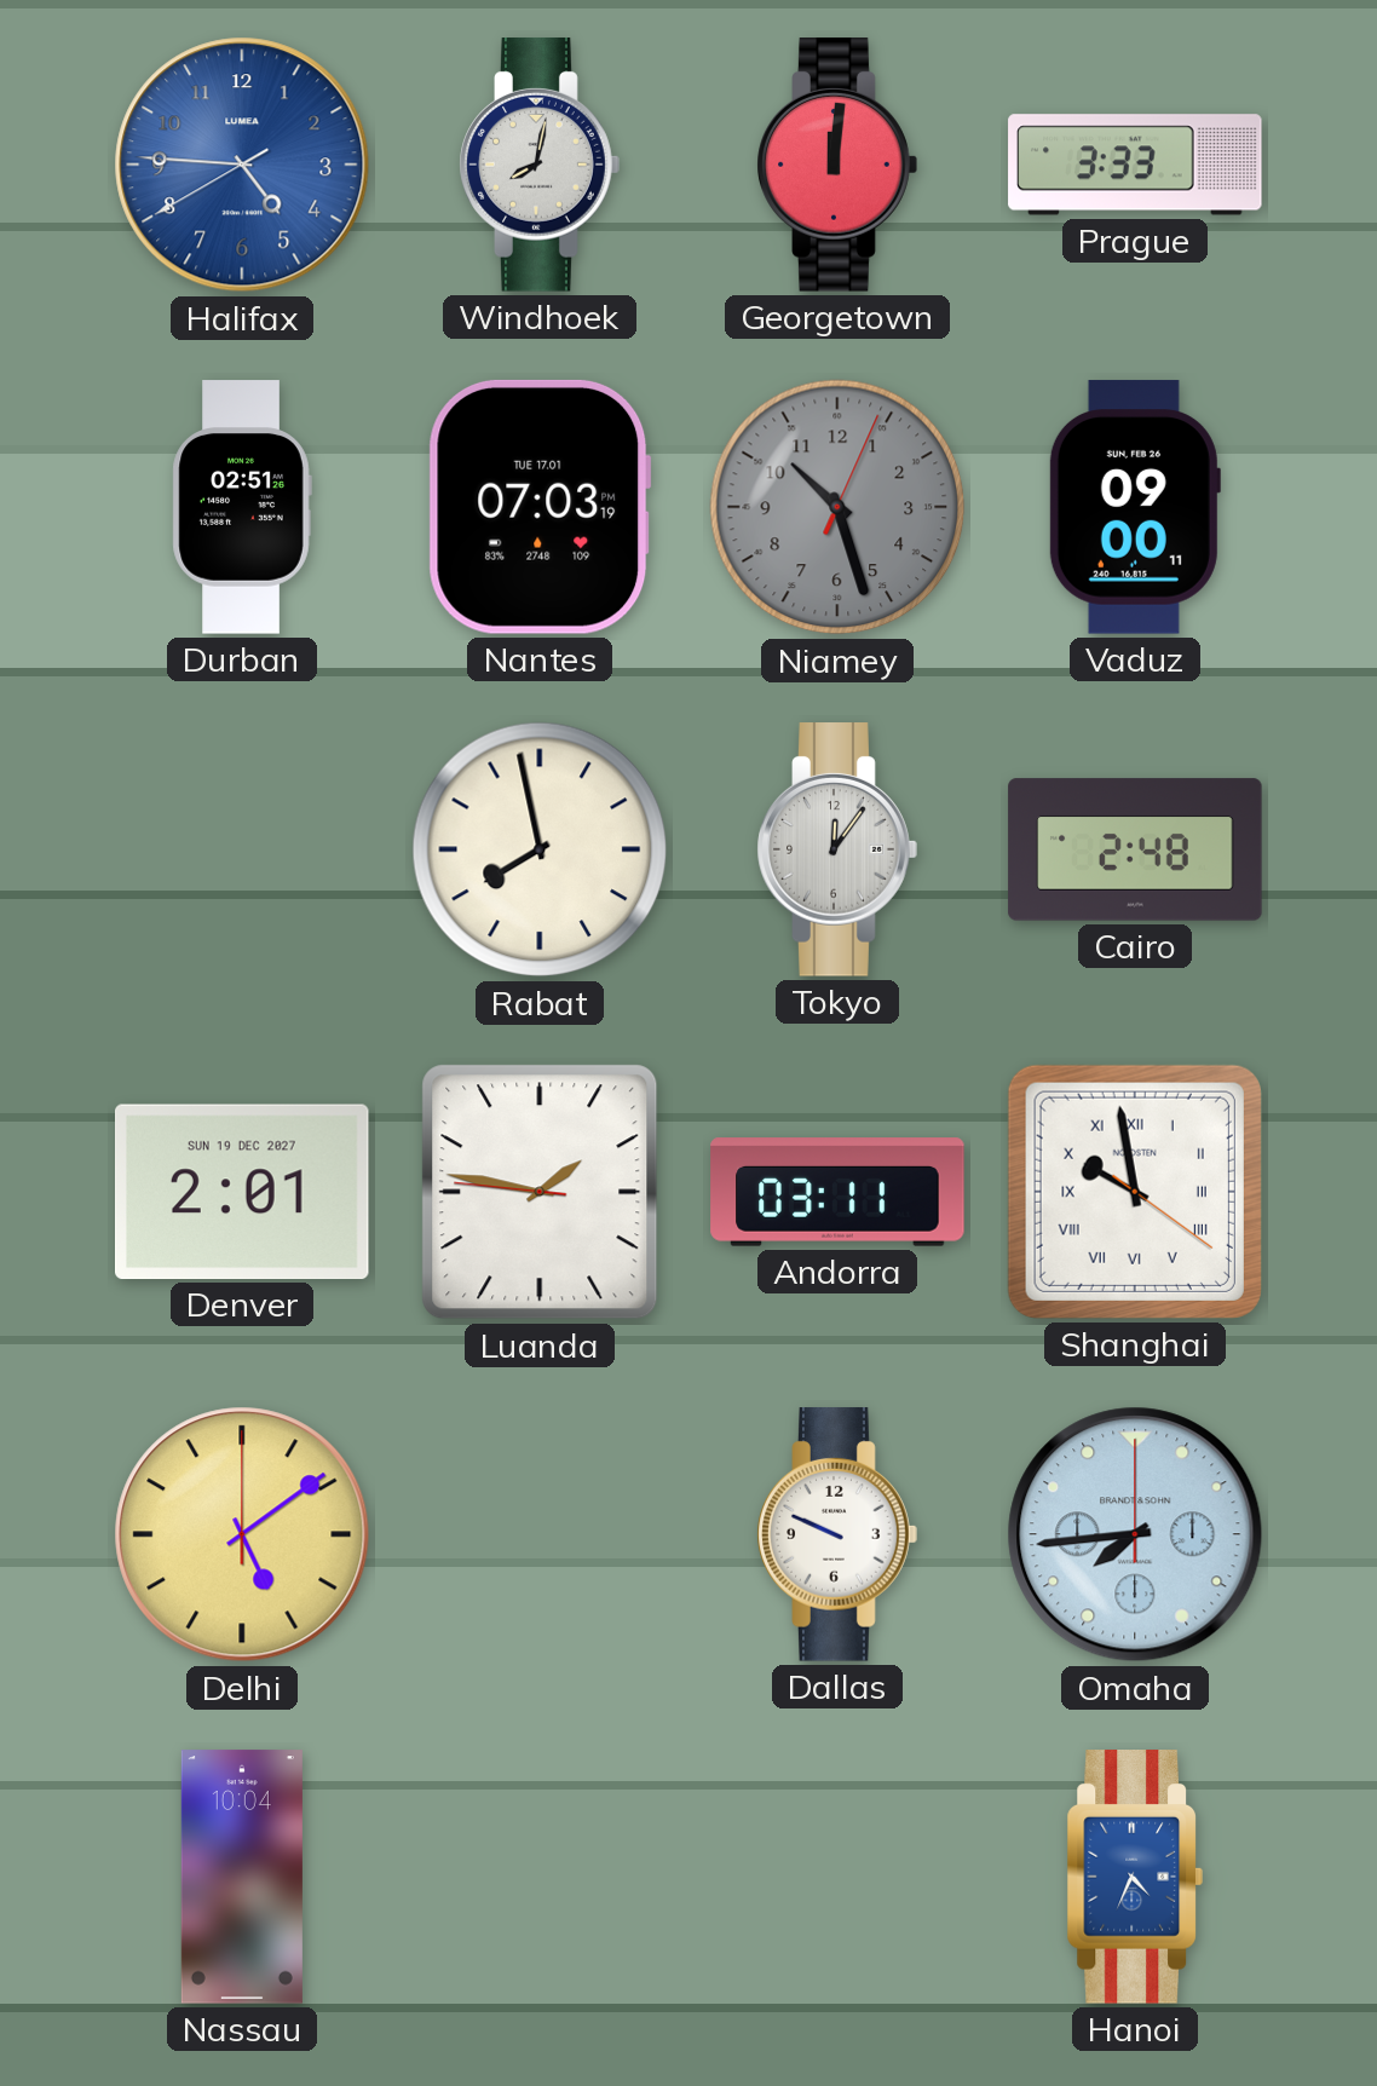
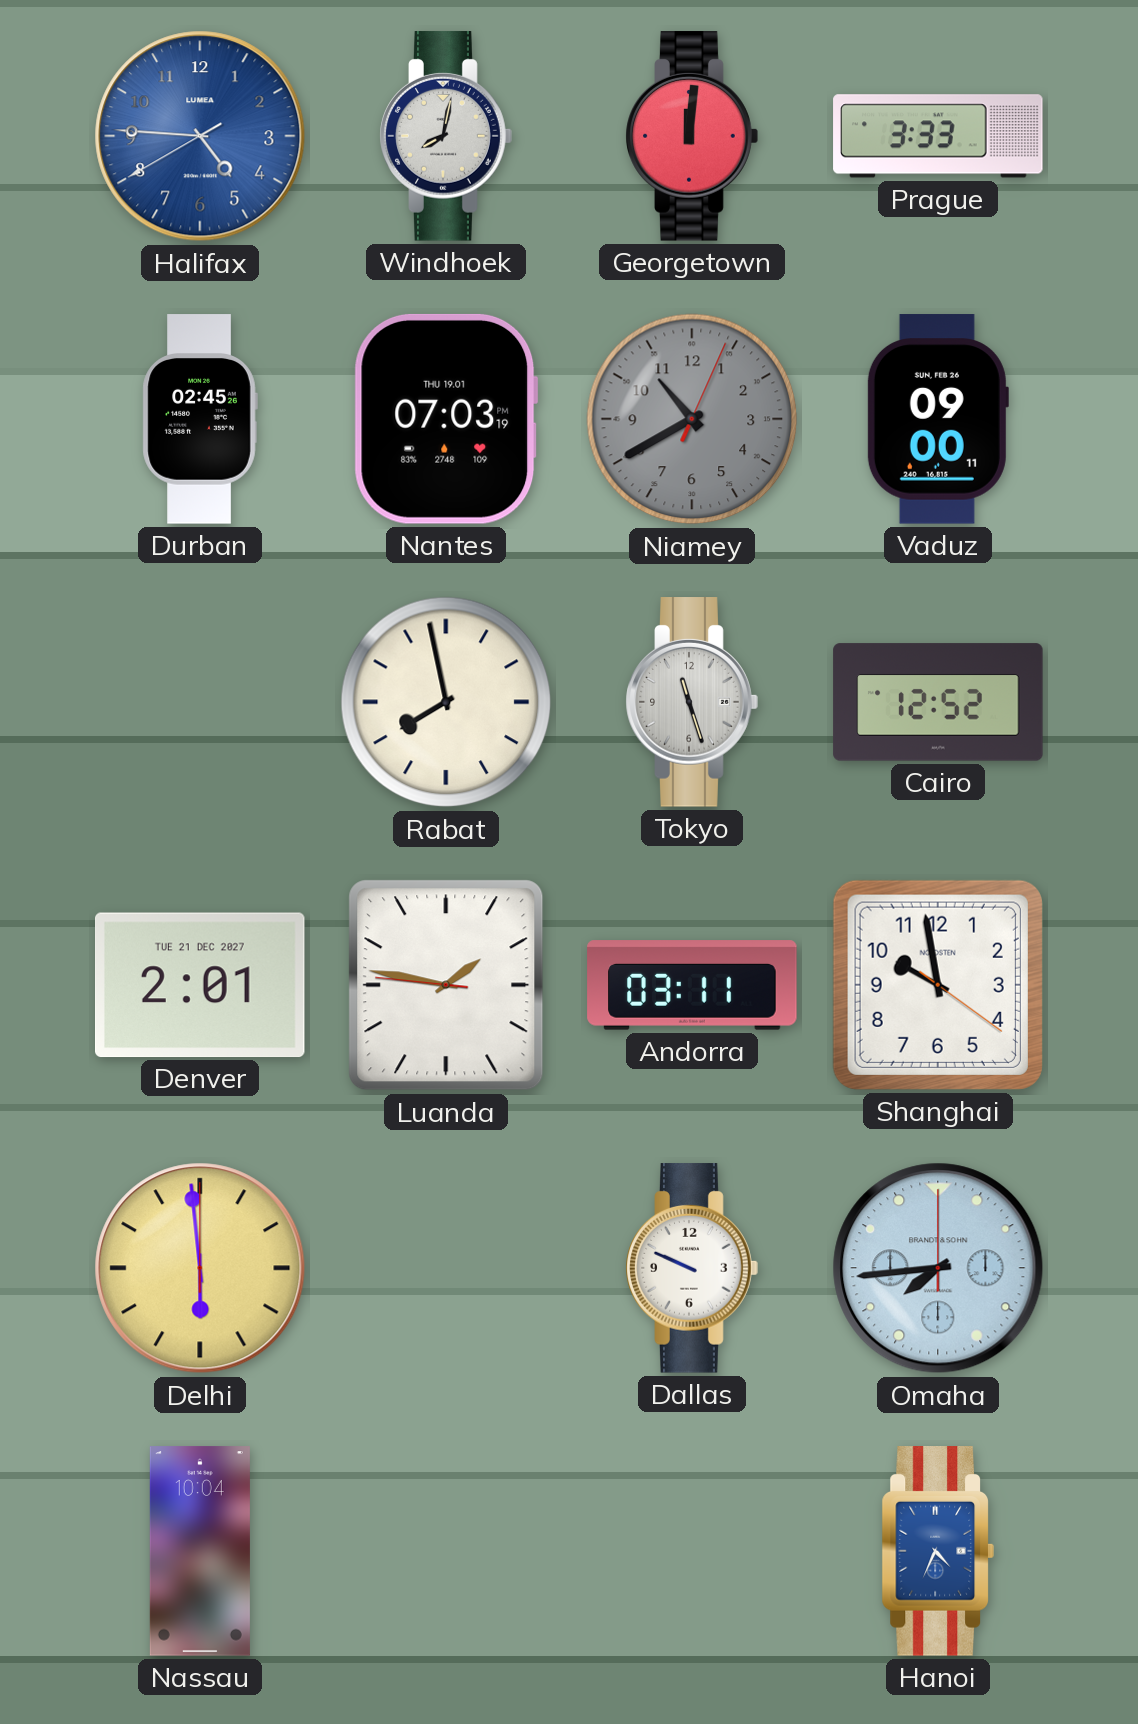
Durban: 02:51 -> 02:45 (200, 419)
Nantes date: TUE 17.01 -> THU 19.01 (446, 419)
Niamey: 10:27 -> 10:40 (692, 419)
Tokyo: 12:06 -> 11:27 (692, 702)
Cairo: 2:48 -> 12:52 (938, 702)
Denver date: SUN 19 DEC 2027 -> TUE 21 DEC 2027 (201, 985)
Shanghai numerals: Roman -> Arabic (938, 985)
Delhi: 5:09 -> 5:59 (200, 1268)
